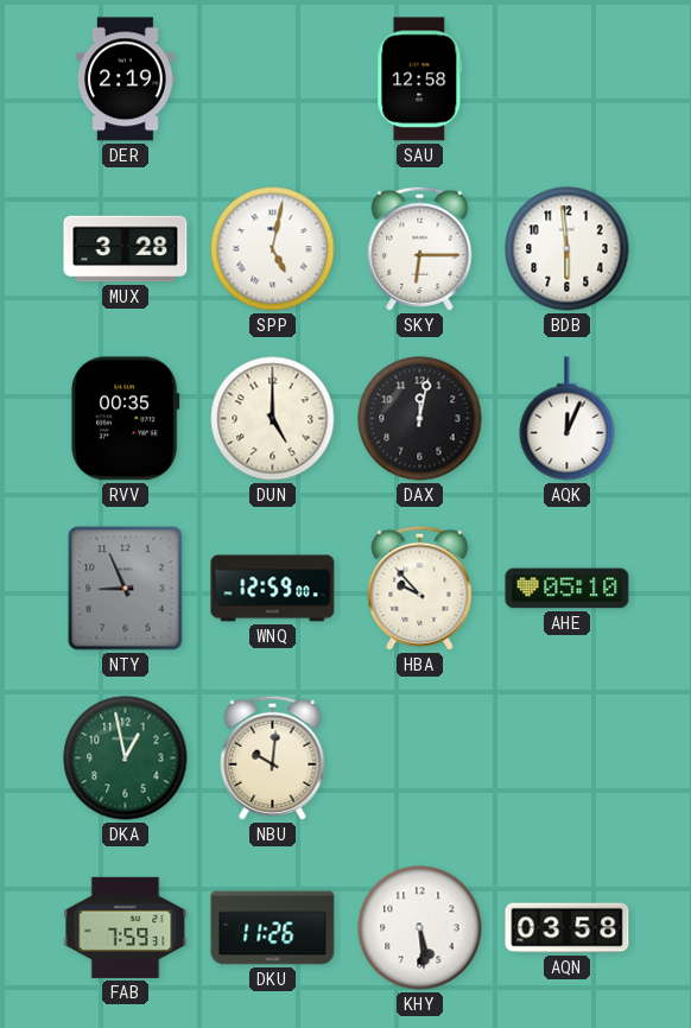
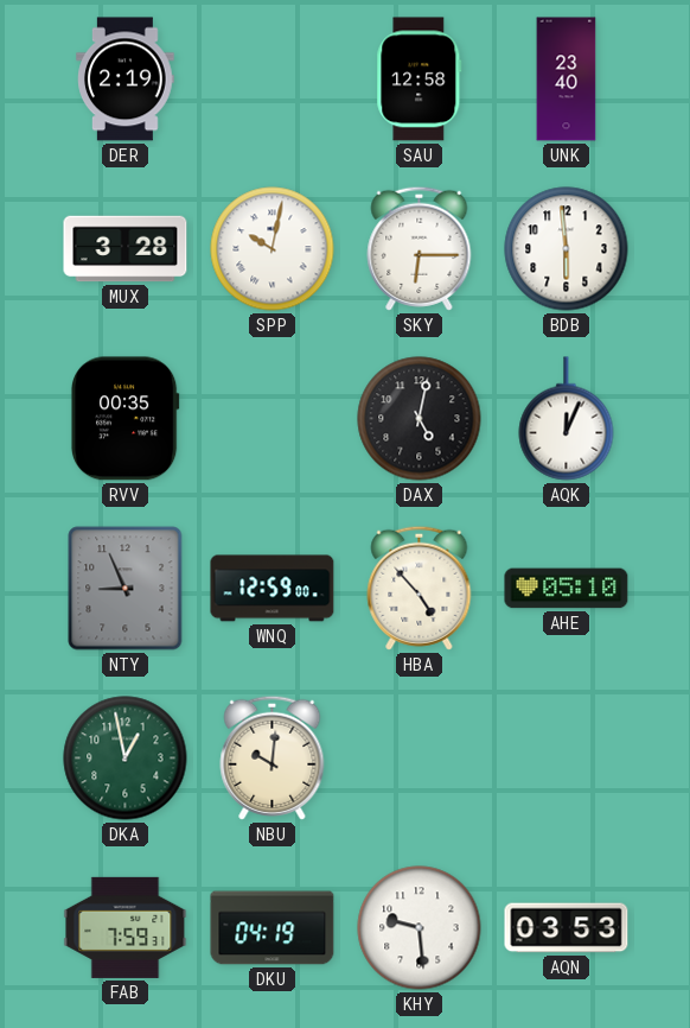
UNK: none -> 23:40 (567, 80)
SPP: 5:02 -> 10:02 (273, 249)
DUN: 5:00 -> none (273, 419)
DAX: 12:02 -> 5:02 (420, 419)
HBA: 9:53 -> 4:53 (420, 588)
DKU: 11:26 -> 04:19 (273, 928)
KHY: 5:29 -> 9:29 (420, 928)
AQN: 03:58 -> 03:53 (567, 928)
